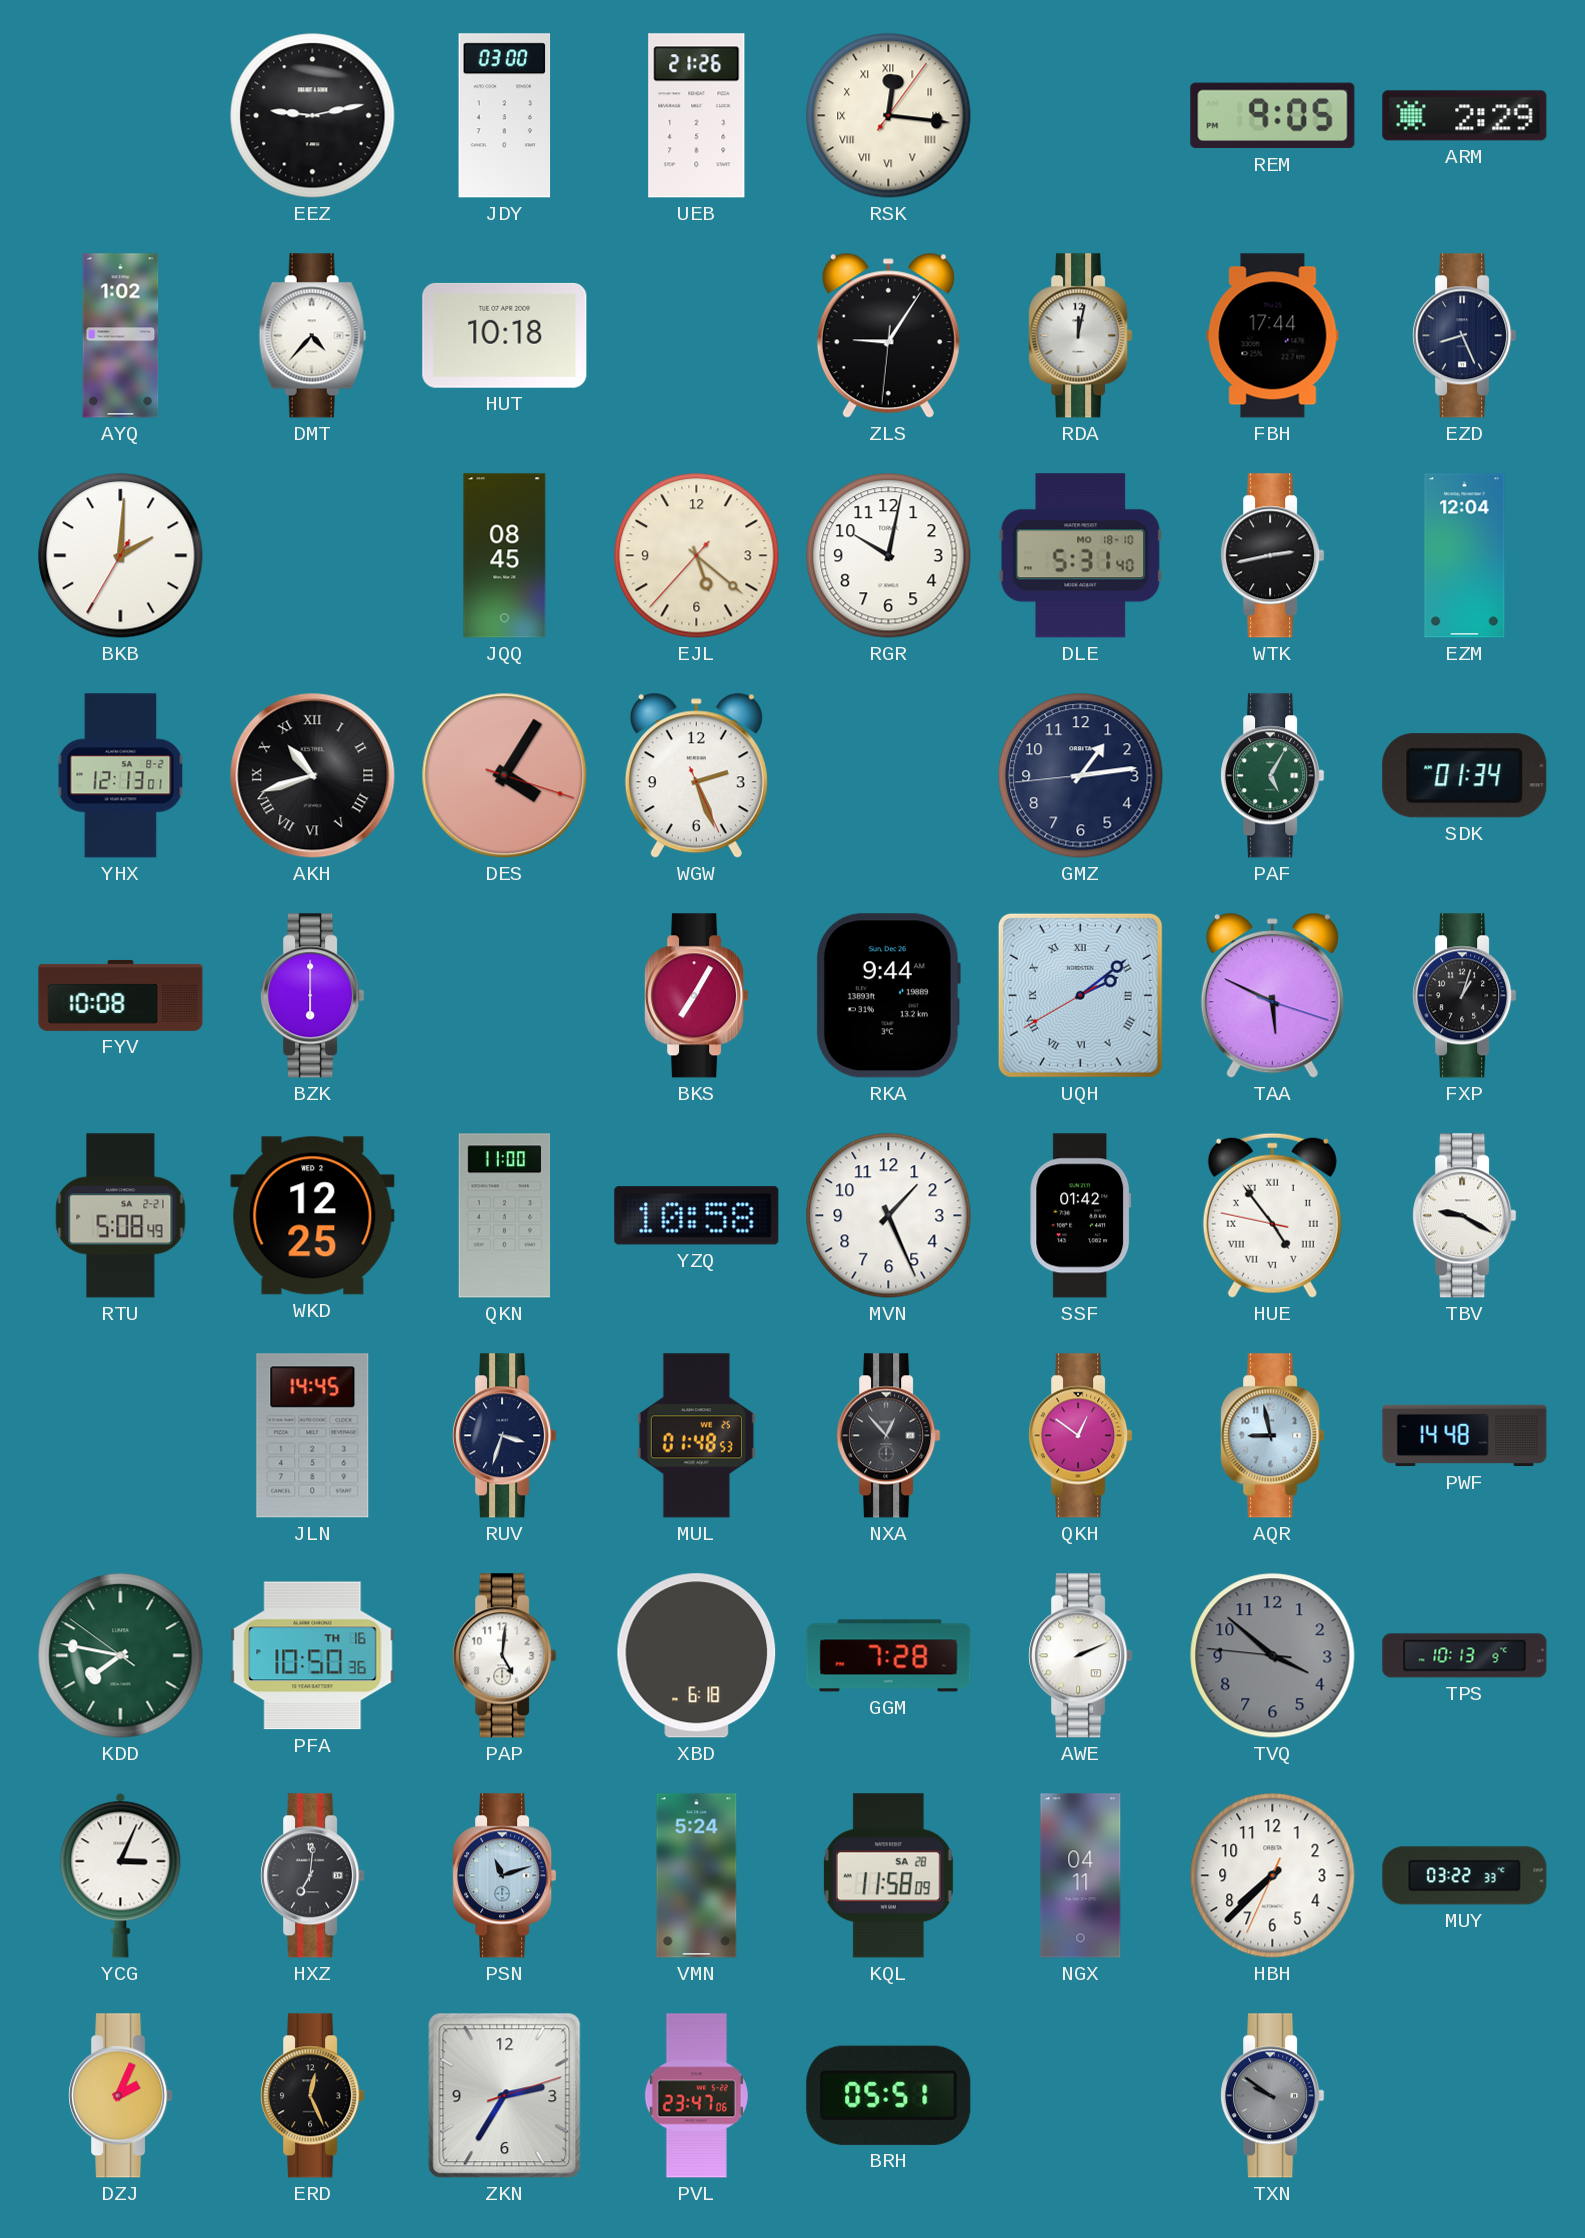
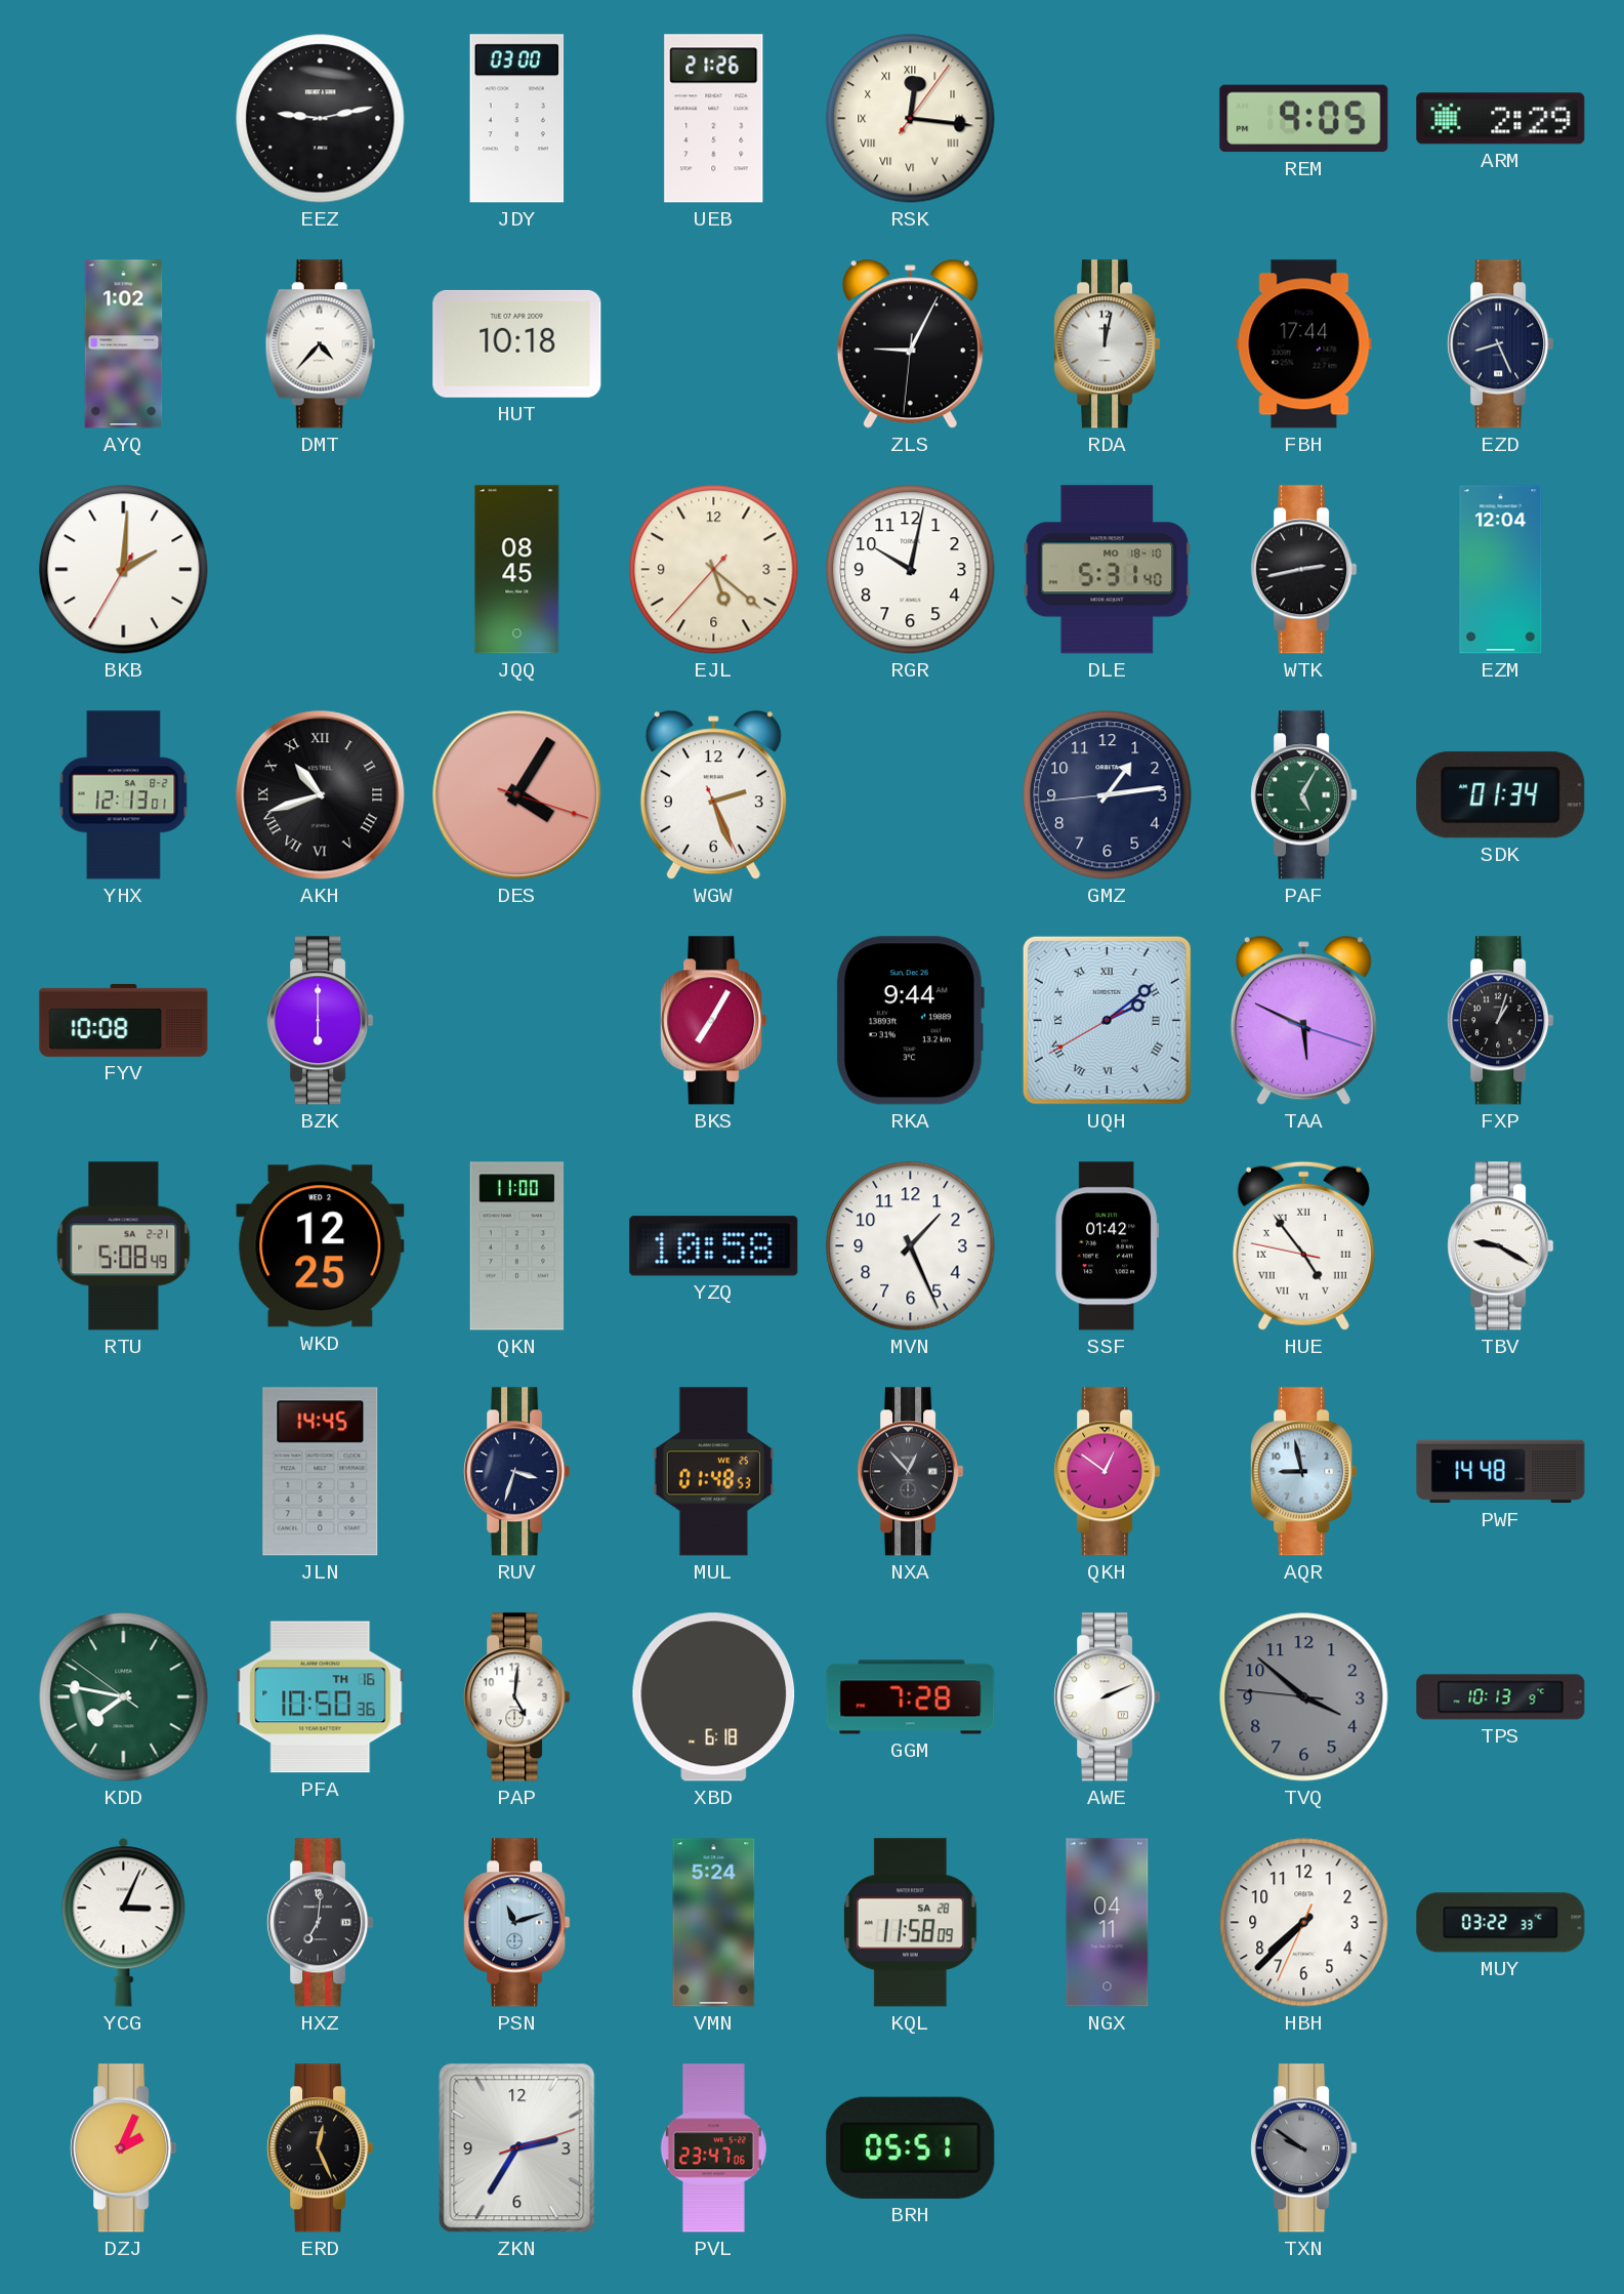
ZLS: 9:05 -> 9:04 (910, 344)
